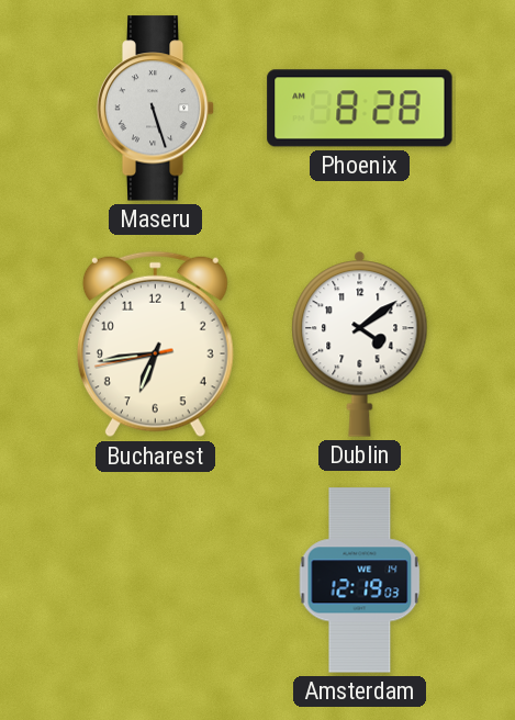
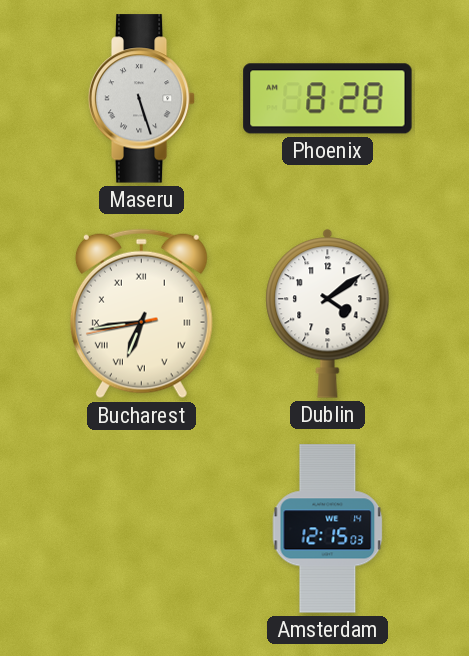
Bucharest numerals: Arabic -> Roman (141, 314)
Amsterdam: 12:19 -> 12:15 (328, 529)
